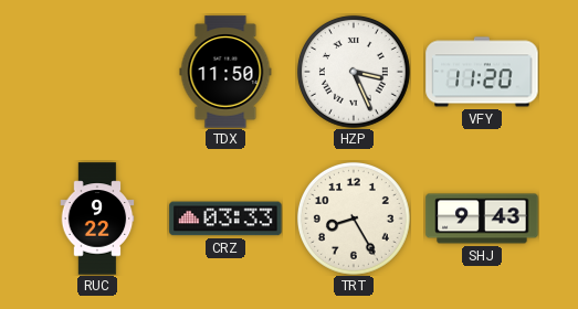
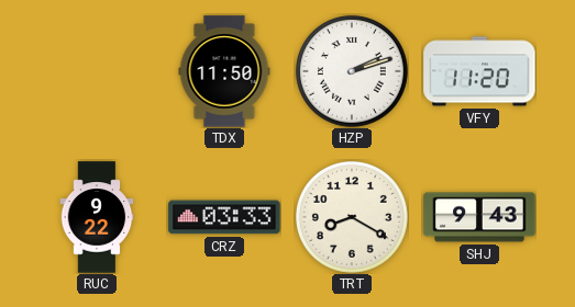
HZP: 3:26 -> 2:12 (352, 71)
TRT: 8:25 -> 8:20 (352, 217)
